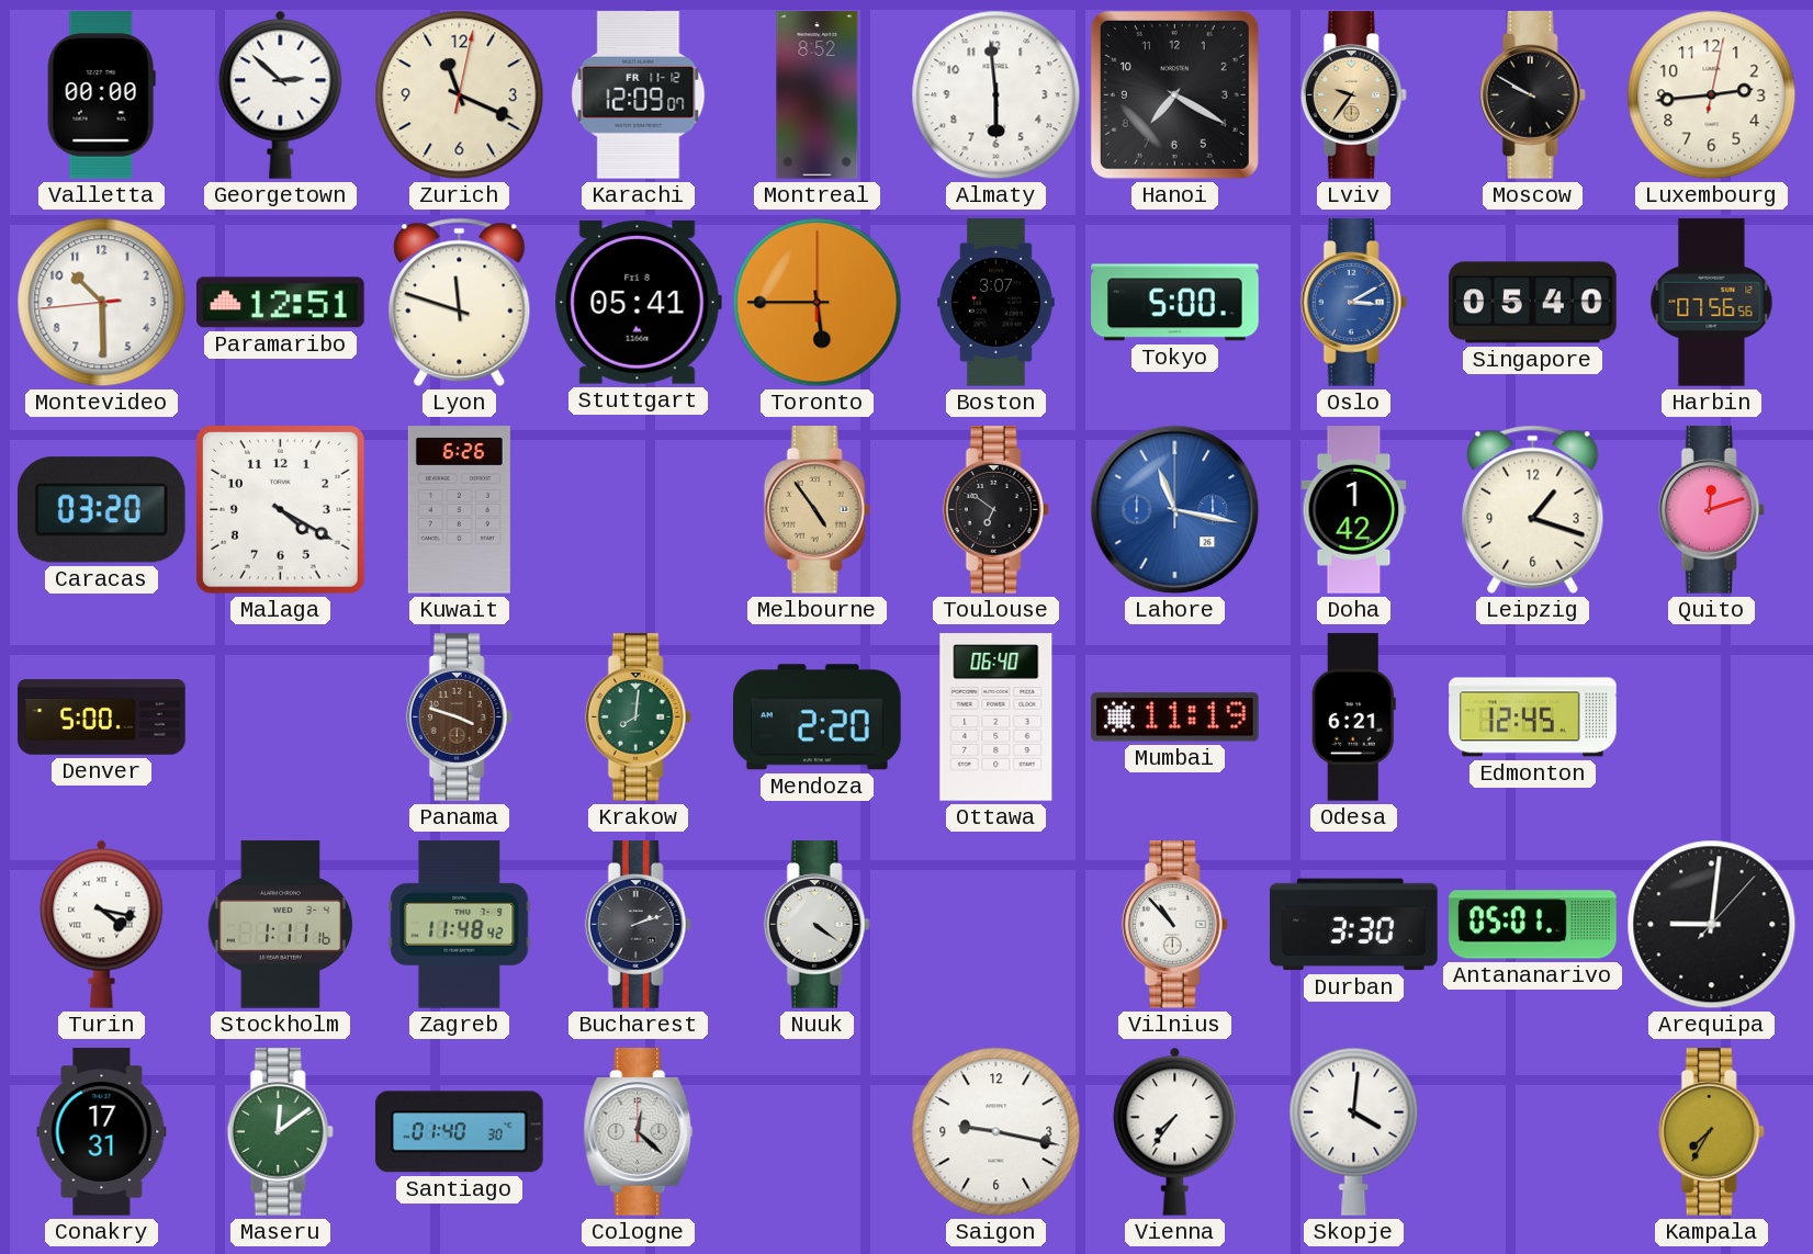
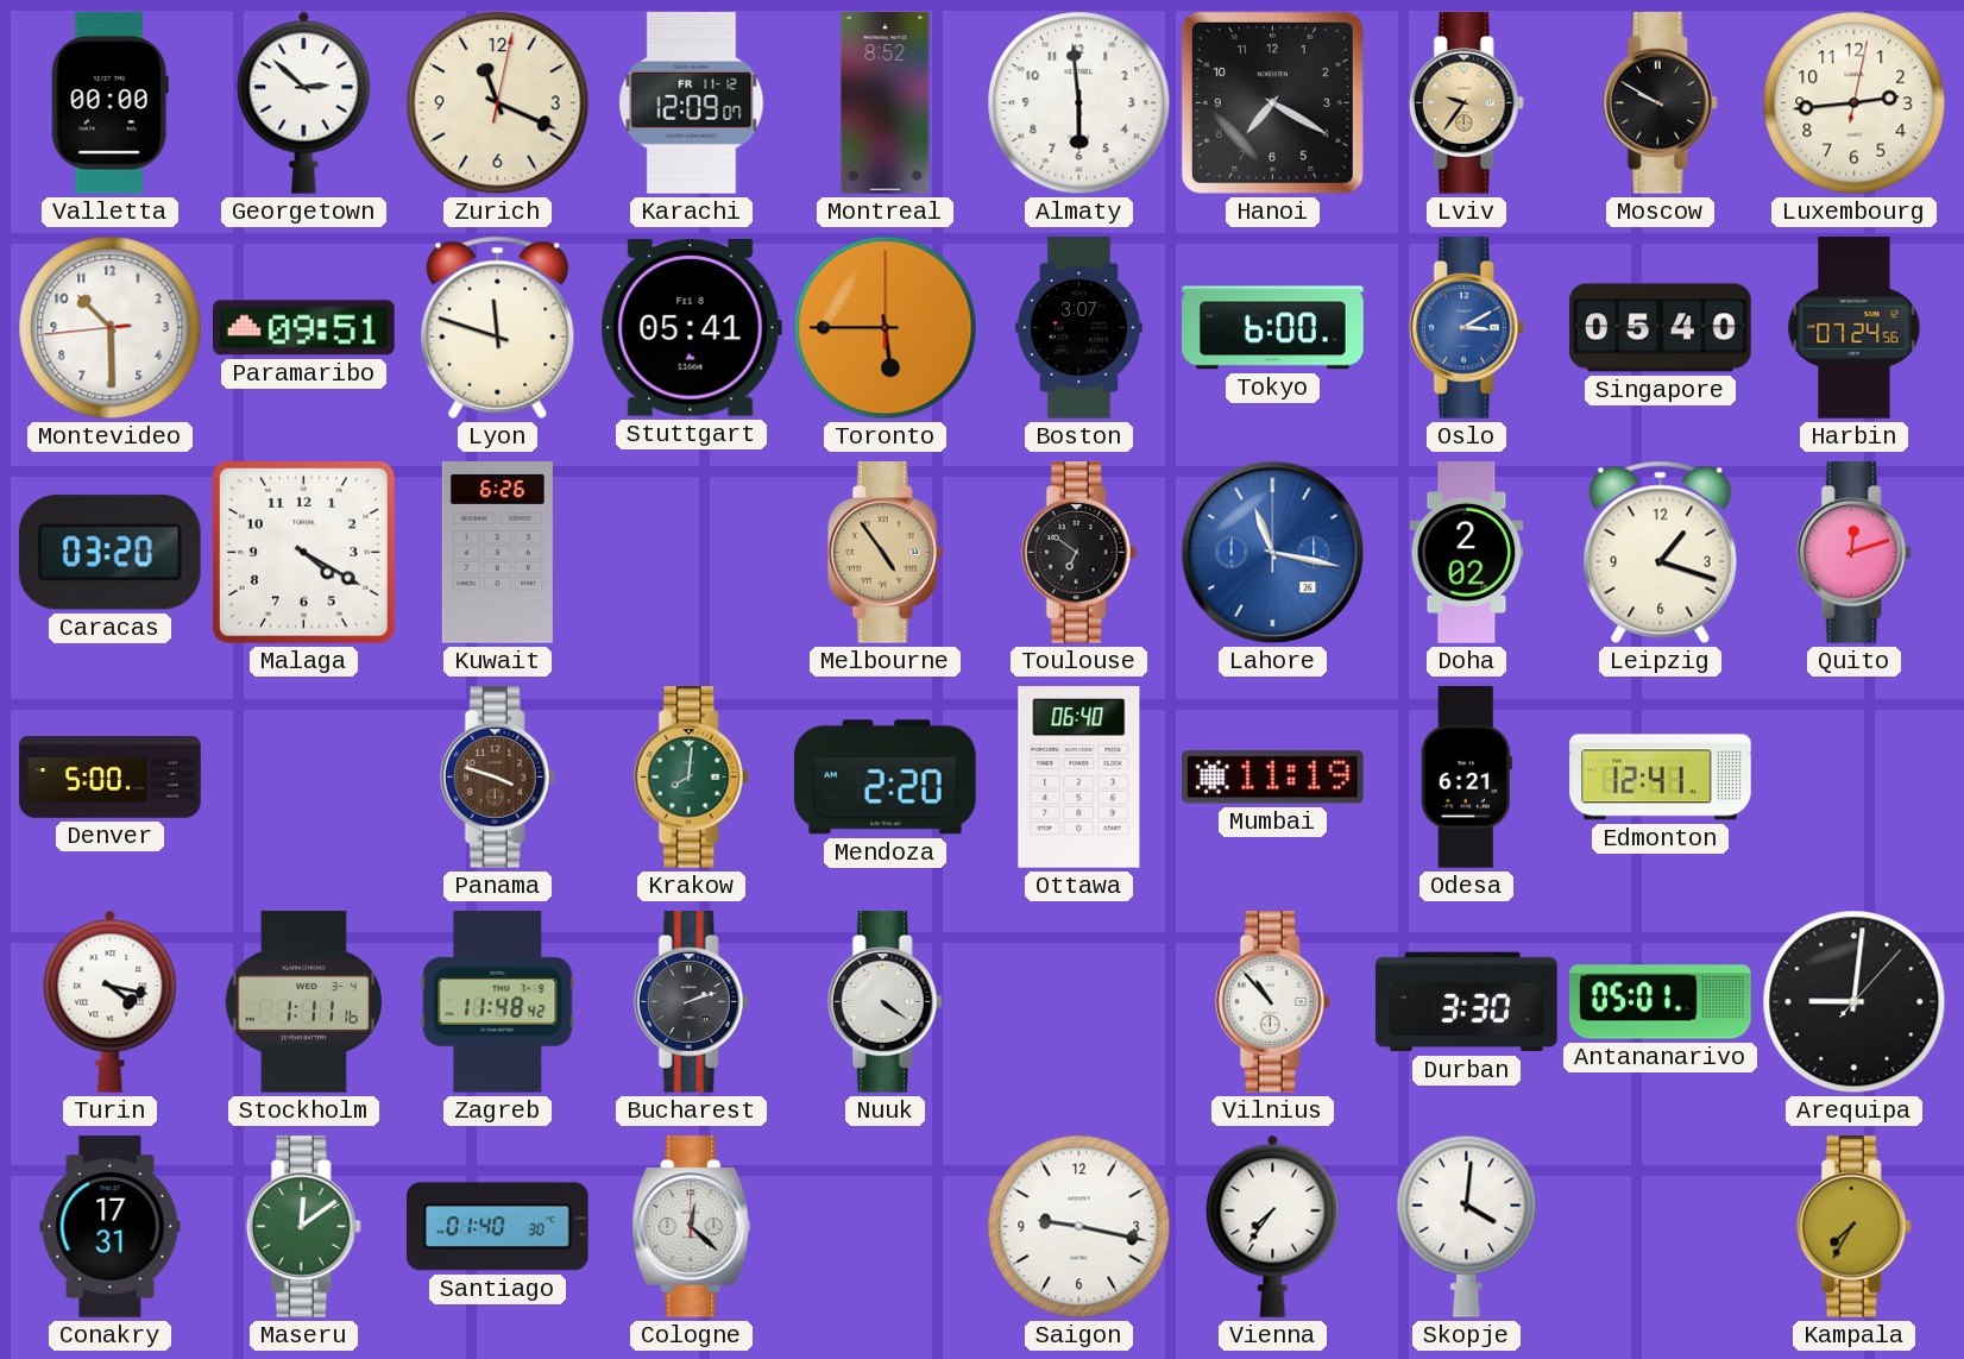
Paramaribo: 12:51 -> 09:51 (304, 328)
Tokyo: 5:00 -> 6:00 (1273, 328)
Harbin: 07:56 -> 07:24 (1855, 328)
Doha: 1:42 -> 2:02 (1467, 553)
Edmonton: 12:45 -> 12:41 (1661, 778)
